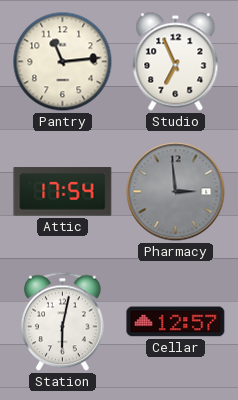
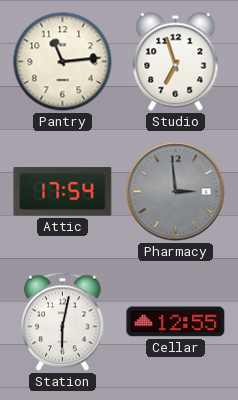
Studio: 6:56 -> 6:57 (176, 62)
Cellar: 12:57 -> 12:55 (176, 322)
